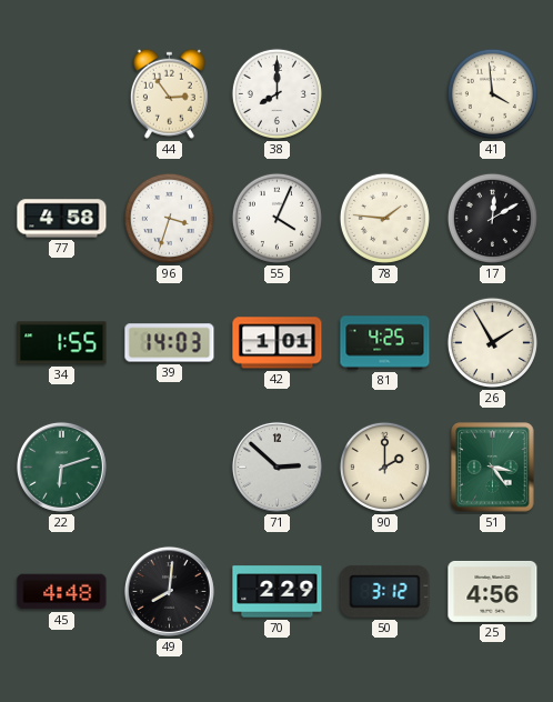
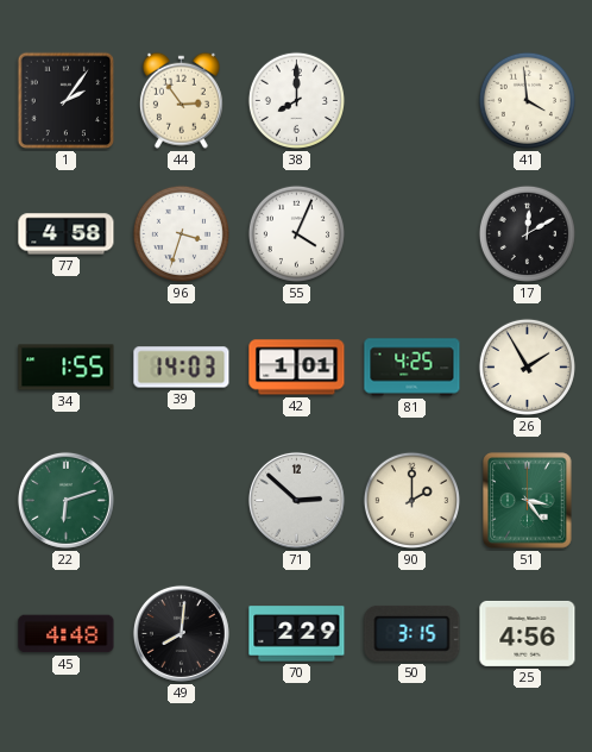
1: none -> 2:06 (67, 101)
78: 1:46 -> none (384, 218)
50: 3:12 -> 3:15 (412, 633)
